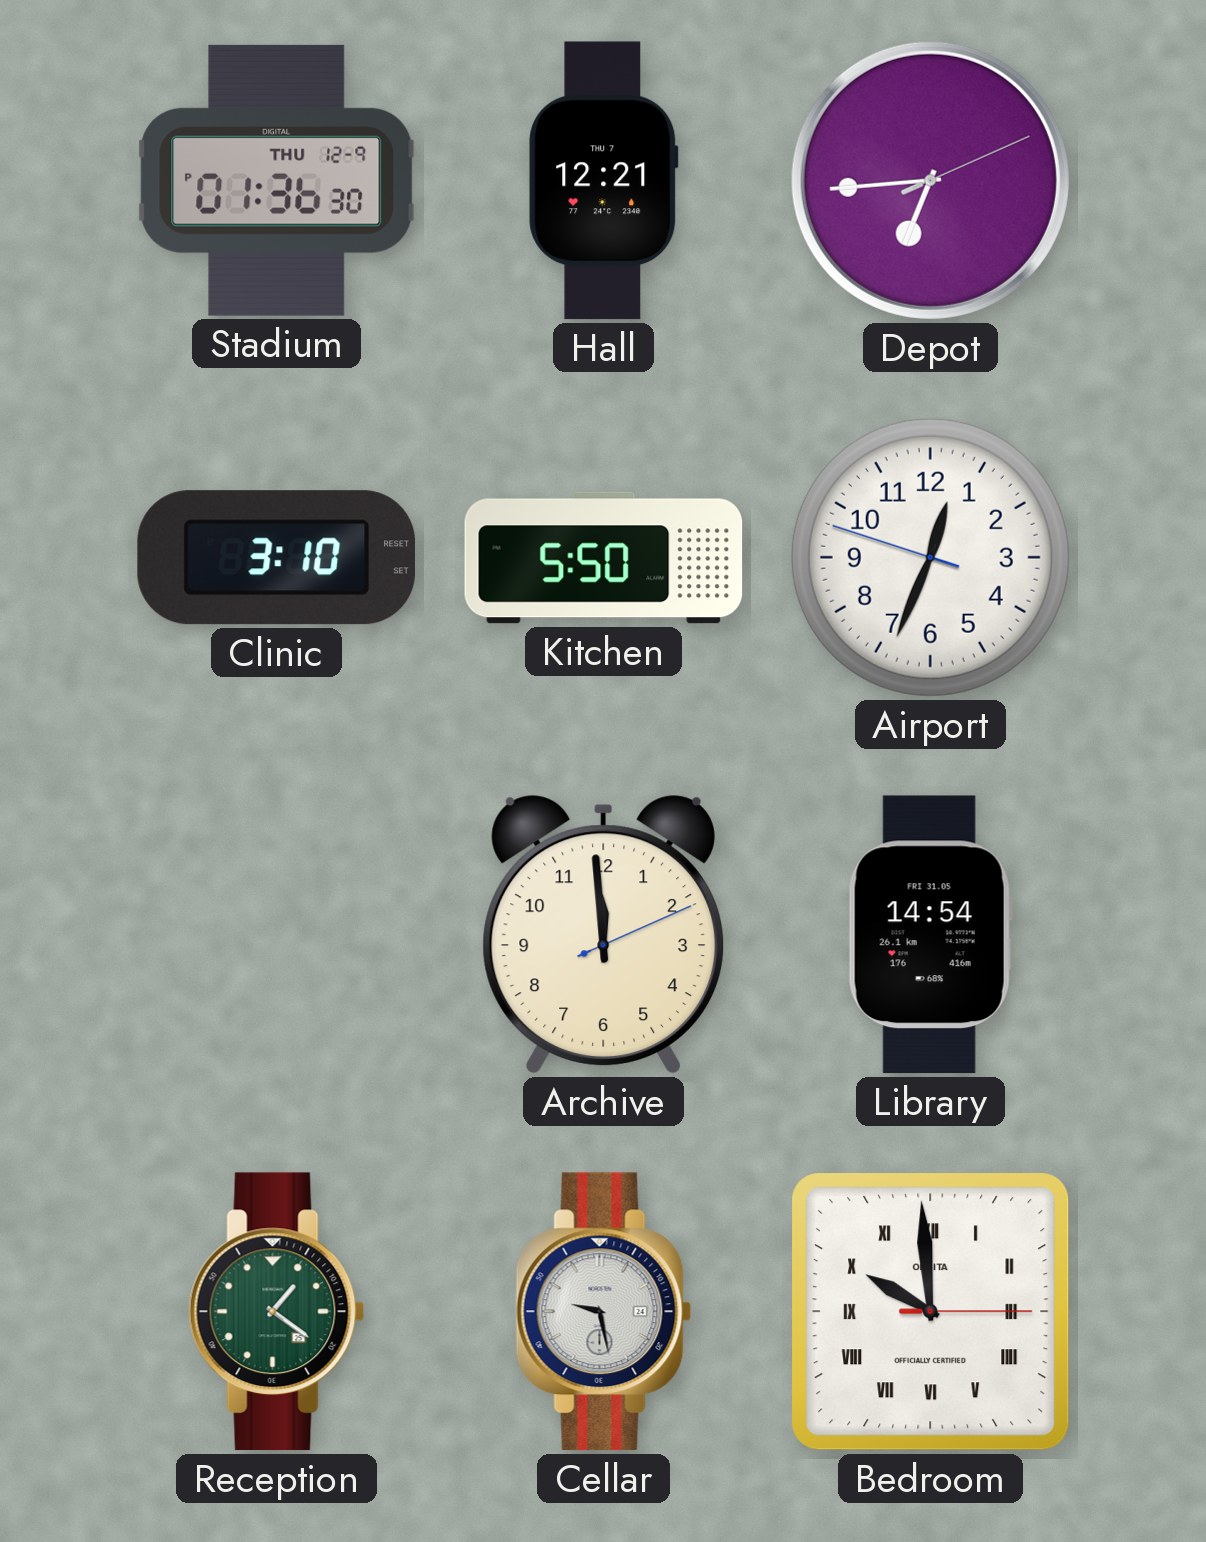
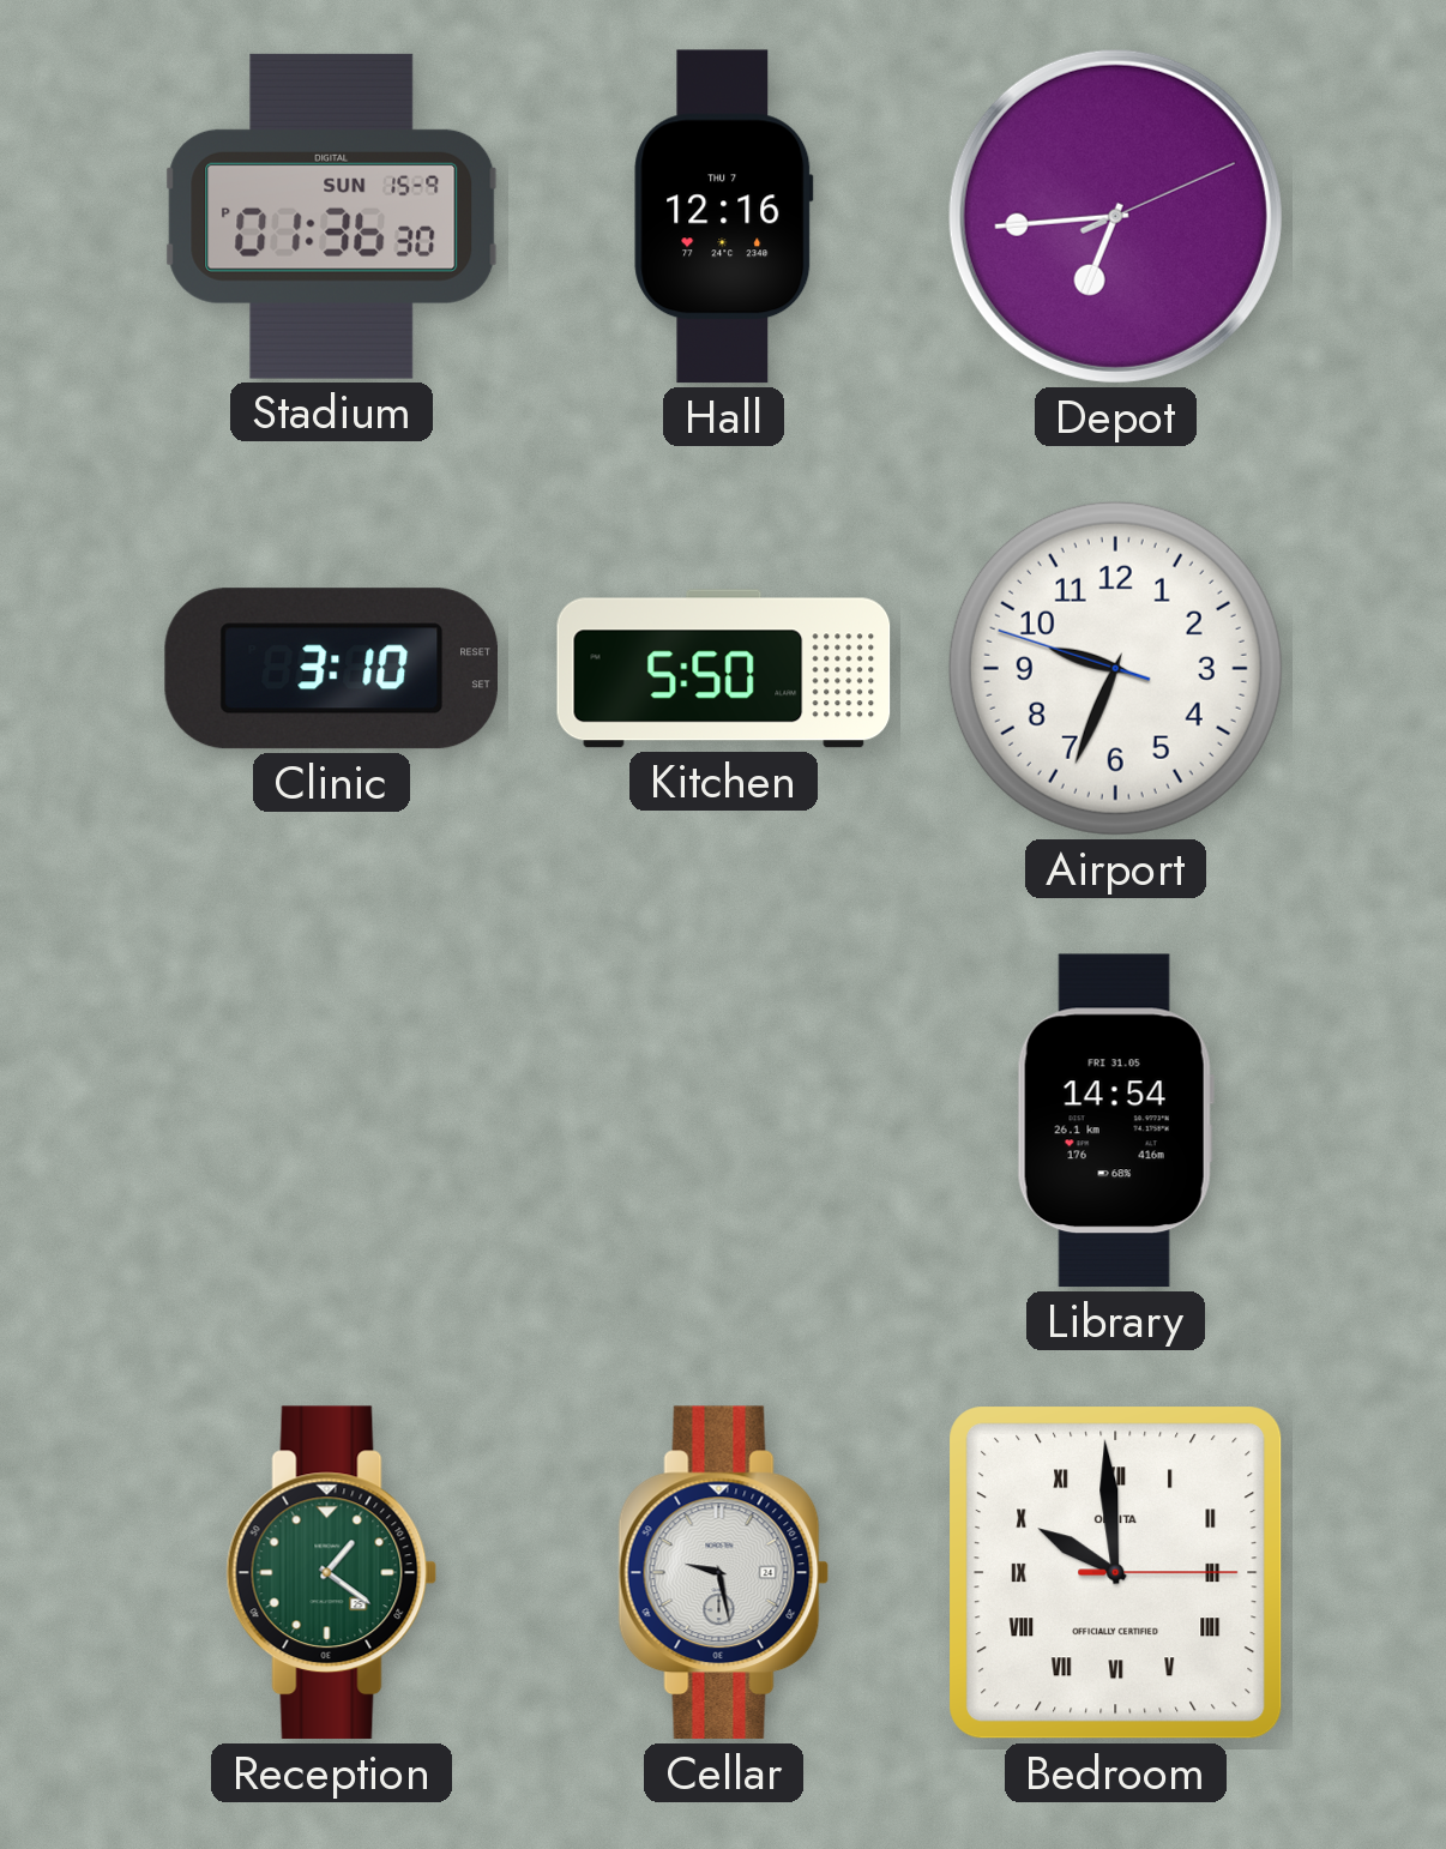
Stadium date: THU 12-9 -> SUN 15-9 (332, 216)
Hall: 12:21 -> 12:16 (724, 217)
Airport: 12:33 -> 9:33 (1115, 668)
Archive: 11:59 -> none (603, 935)
